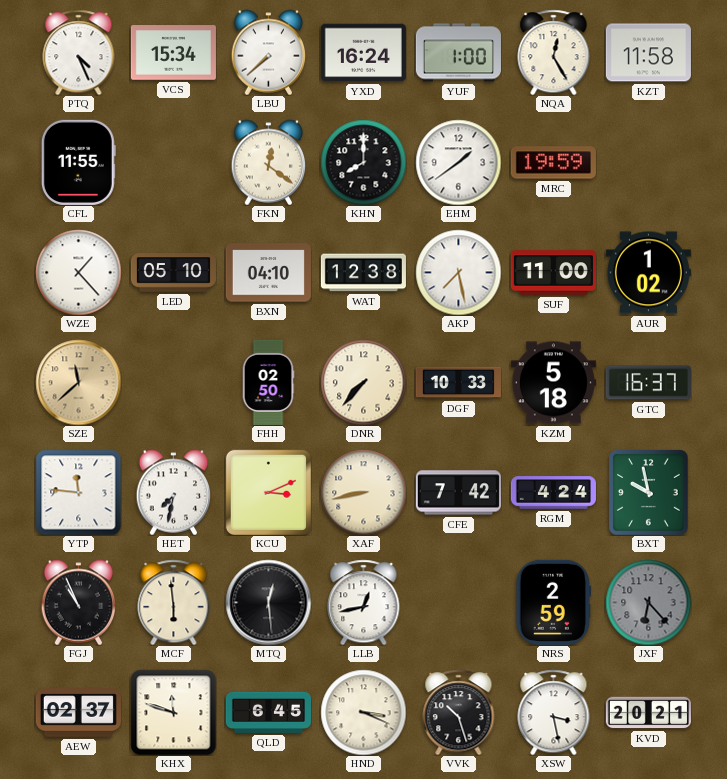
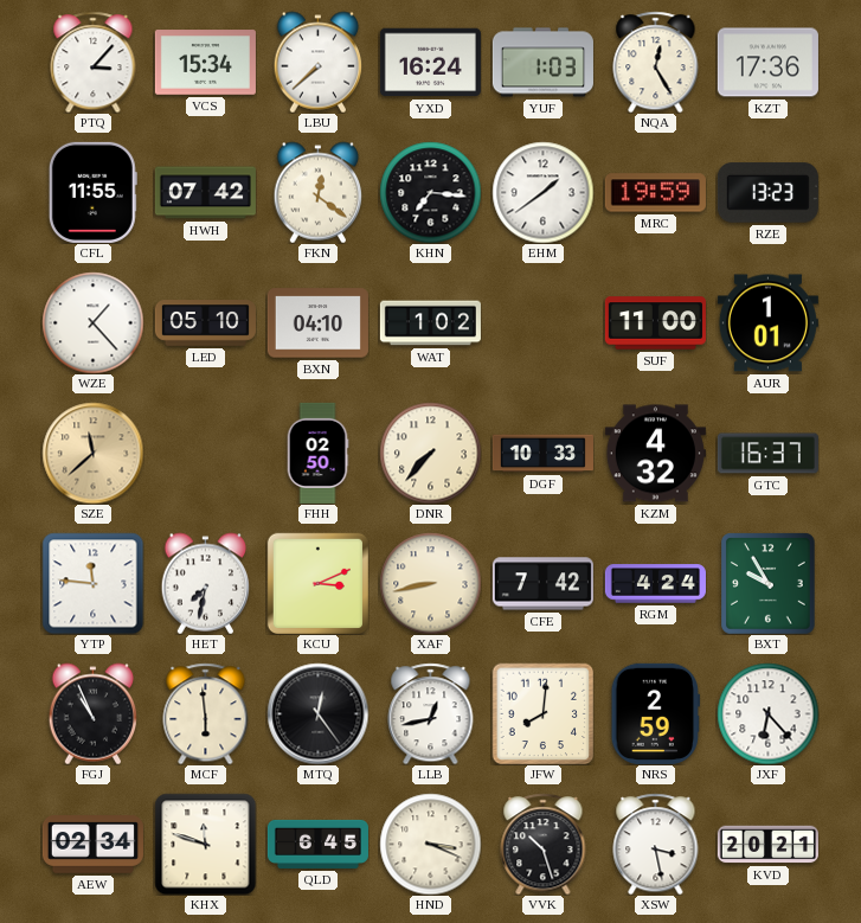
PTQ: 4:26 -> 3:07 (94, 62)
YUF: 1:00 -> 1:03 (542, 63)
KZT: 11:58 -> 17:36 (767, 63)
HWH: none -> 07:42 (205, 193)
KHN: 8:00 -> 7:16 (430, 192)
RZE: none -> 13:23 (767, 193)
WAT: 12:38 -> 1:02 (430, 323)
AKP: 7:28 -> none (458, 272)
AUR: 1:02 -> 1:01 (767, 323)
KZM: 5:18 -> 4:32 (655, 454)
BXT: 9:58 -> 9:55 (769, 584)
MTQ: 12:29 -> 12:24 (317, 713)
JFW: none -> 8:01 (542, 713)
JXF dial: grey -> white (767, 713)
AEW: 02:37 -> 02:34 (92, 845)
